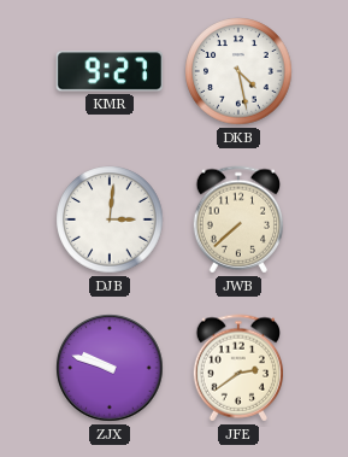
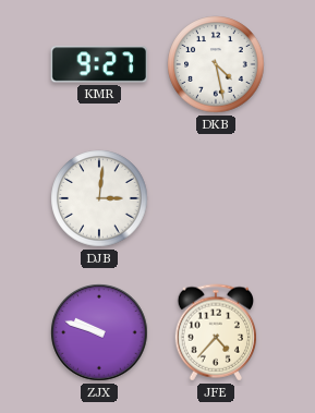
JWB: 7:38 -> none (237, 219)
JFE: 2:39 -> 4:37 (215, 332)
